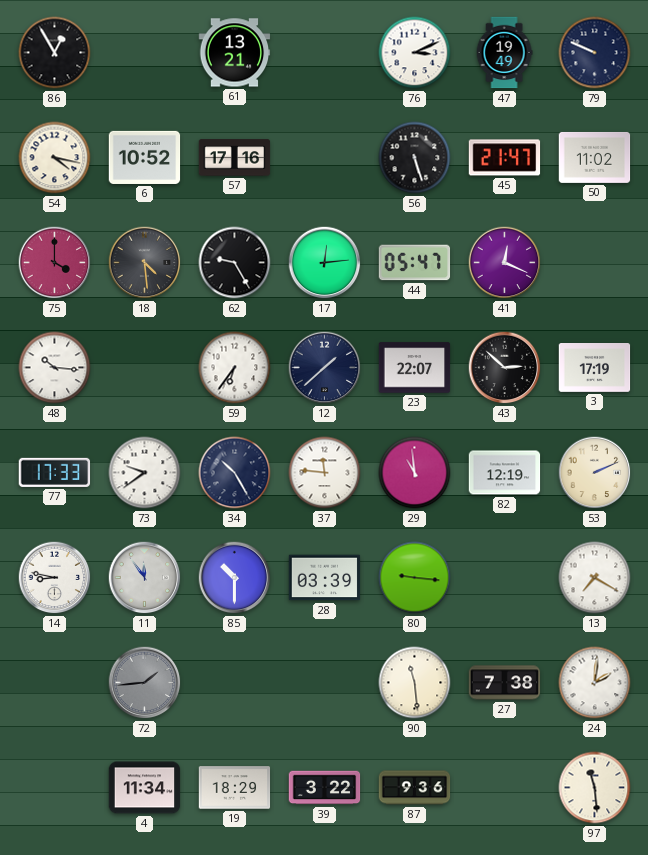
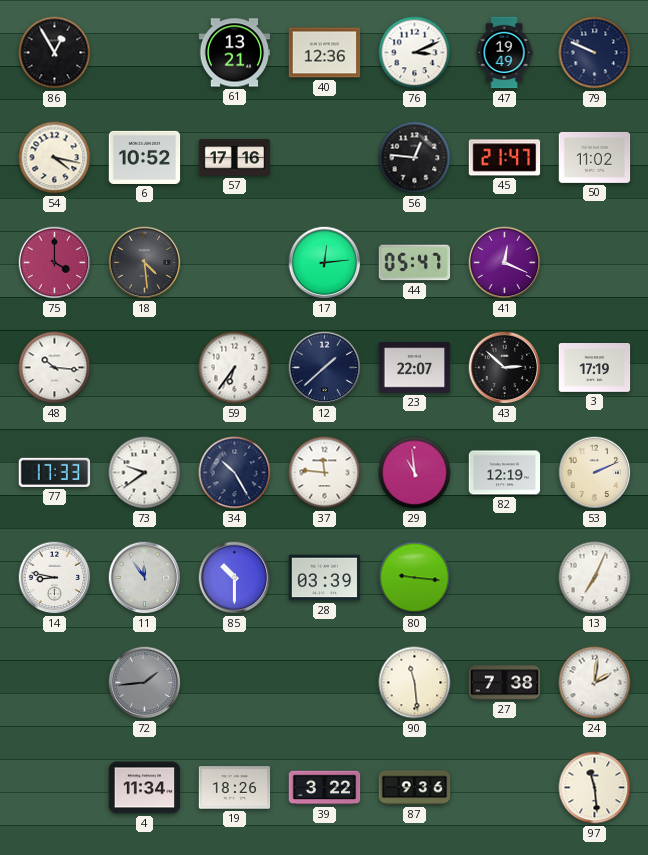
40: none -> 12:36 (325, 53)
56: 5:27 -> 12:46 (415, 158)
62: 9:25 -> none (235, 263)
13: 7:20 -> 7:04 (595, 578)
19: 18:29 -> 18:26 (235, 788)
